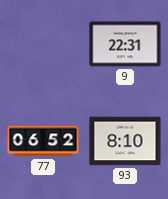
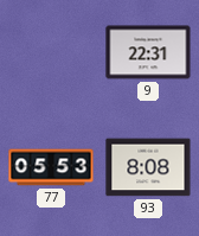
77: 06:52 -> 05:53 (51, 167)
93: 8:10 -> 8:08 (148, 167)
